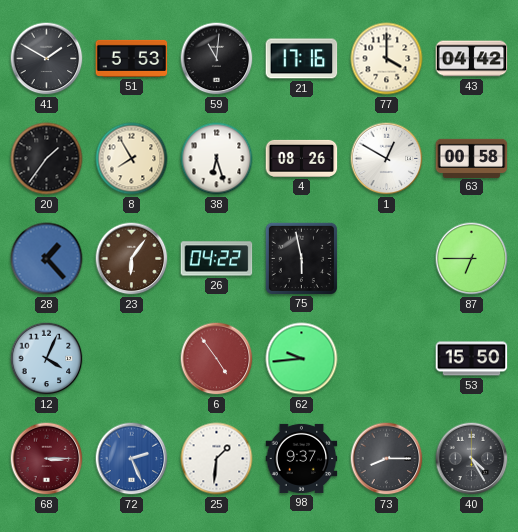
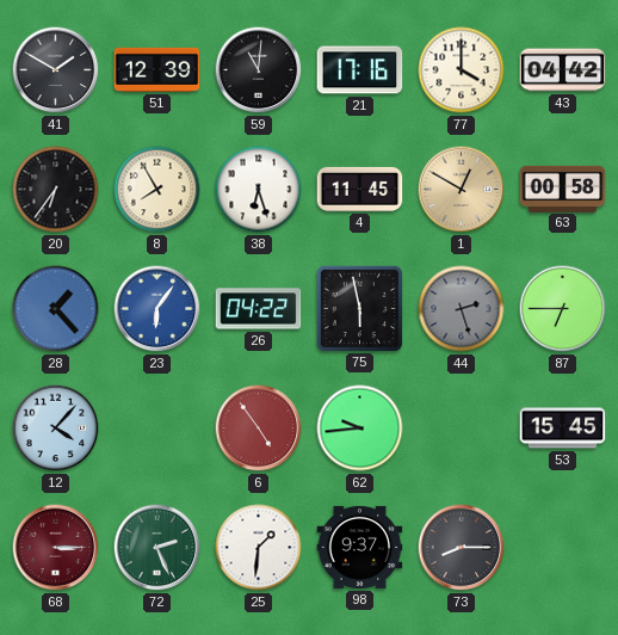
51: 5:53 -> 12:39 (157, 69)
20: 1:36 -> 6:36 (56, 190)
4: 08:26 -> 11:45 (360, 189)
1 dial: white -> champagne (462, 190)
23 dial: brown -> blue (157, 309)
44: none -> 2:27 (462, 309)
12: 4:04 -> 4:07 (56, 429)
53: 15:50 -> 15:45 (563, 429)
72 dial: blue -> green (157, 548)
40: 4:25 -> none (472, 459)
